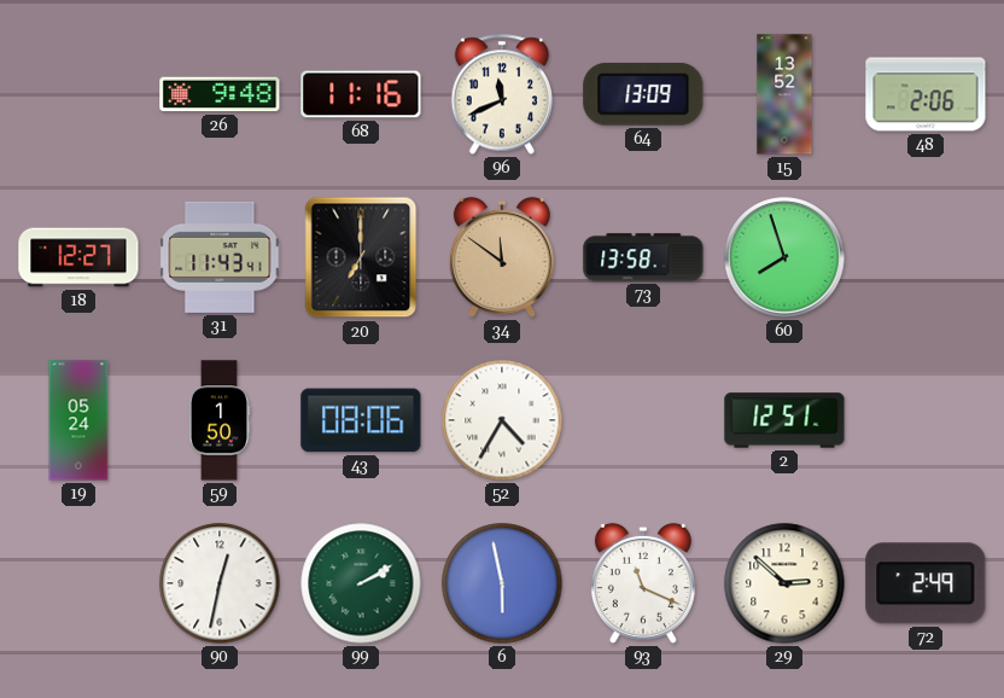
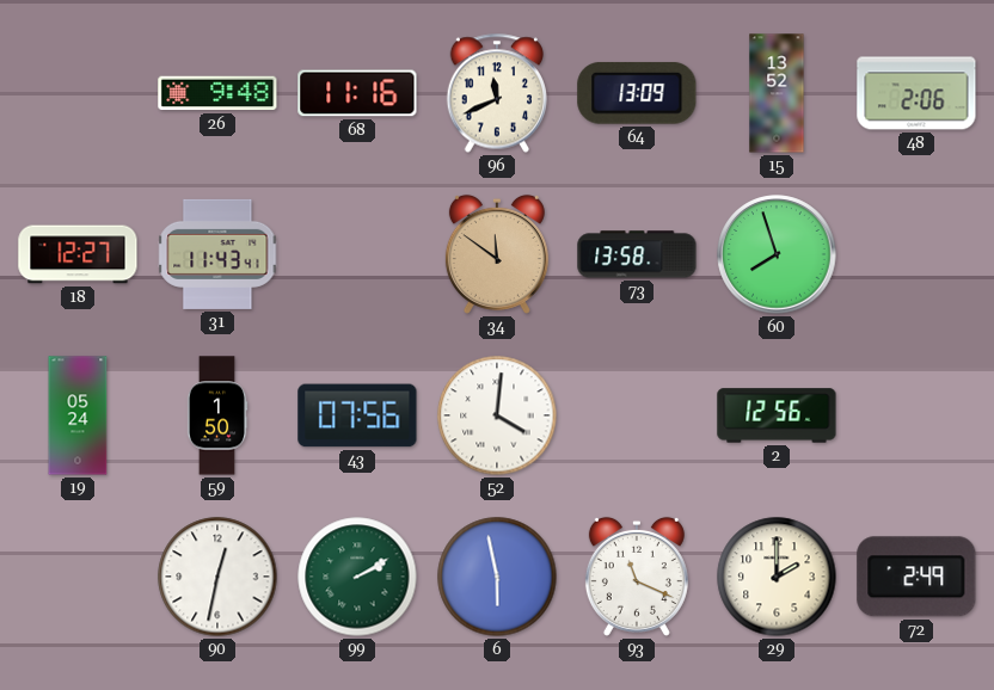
20: 7:00 -> none (361, 257)
43: 08:06 -> 07:56 (357, 415)
52: 4:35 -> 4:01 (497, 415)
2: 12:51 -> 12:56 (777, 415)
29: 2:52 -> 2:00 (777, 577)
